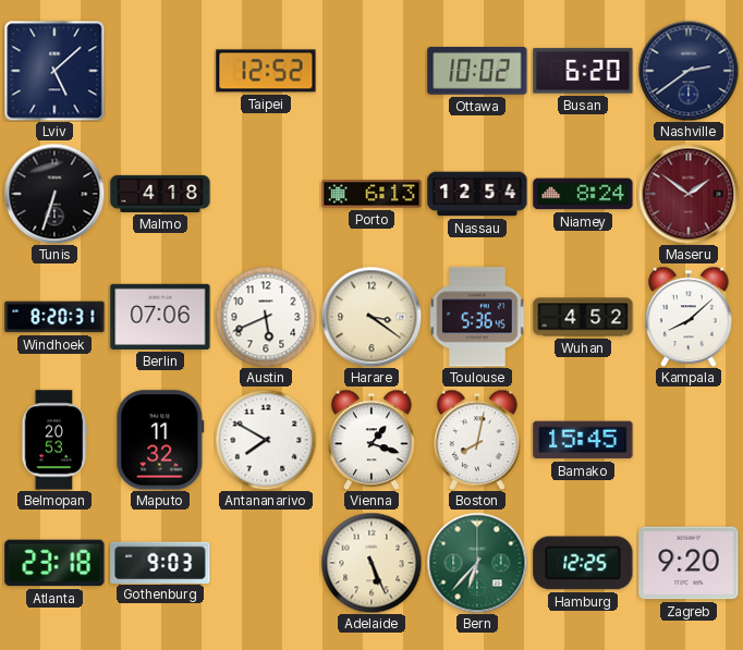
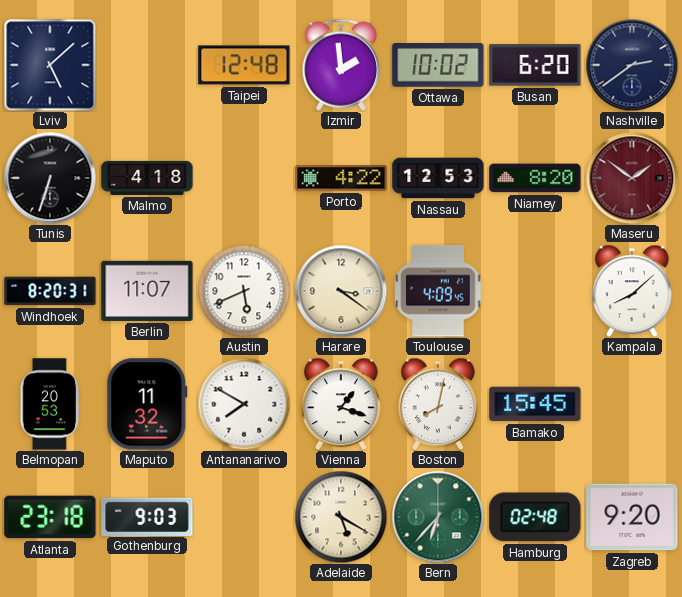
Taipei: 12:52 -> 12:48 (244, 65)
Izmir: none -> 1:59 (340, 65)
Porto: 6:13 -> 4:22 (341, 178)
Nassau: 12:54 -> 12:53 (438, 178)
Niamey: 8:24 -> 8:20 (535, 178)
Berlin: 07:06 -> 11:07 (147, 291)
Toulouse: 5:36 -> 4:09 (438, 291)
Wuhan: 4:52 -> none (583, 317)
Adelaide: 5:26 -> 5:20 (341, 517)
Hamburg: 12:25 -> 02:48 (535, 517)
